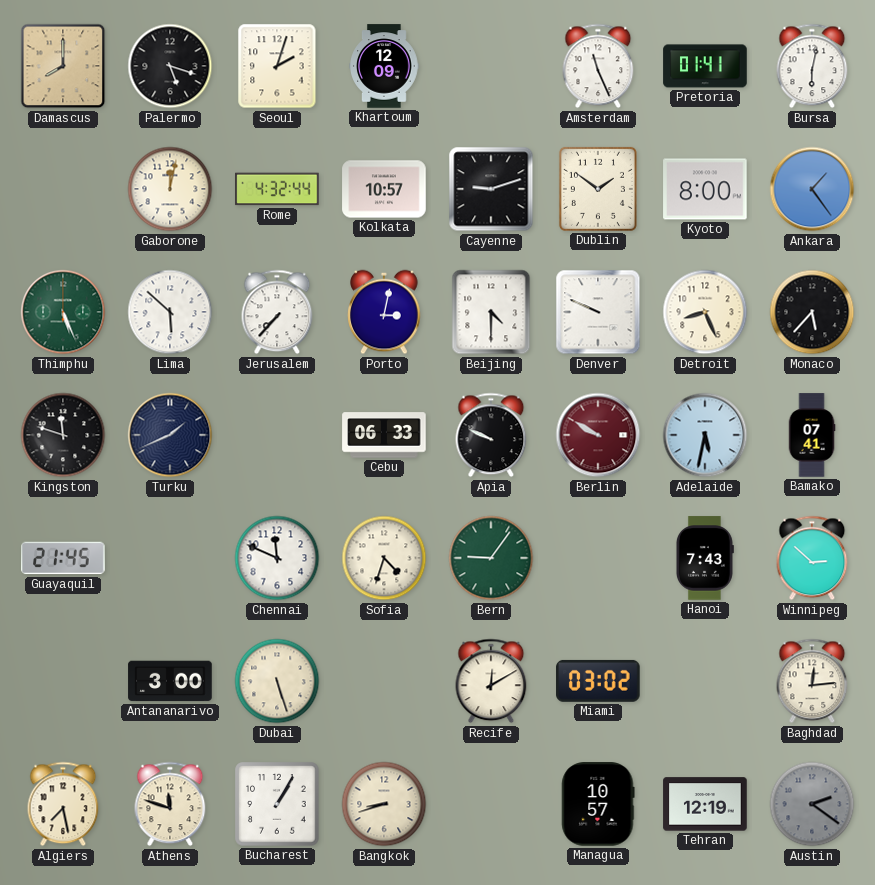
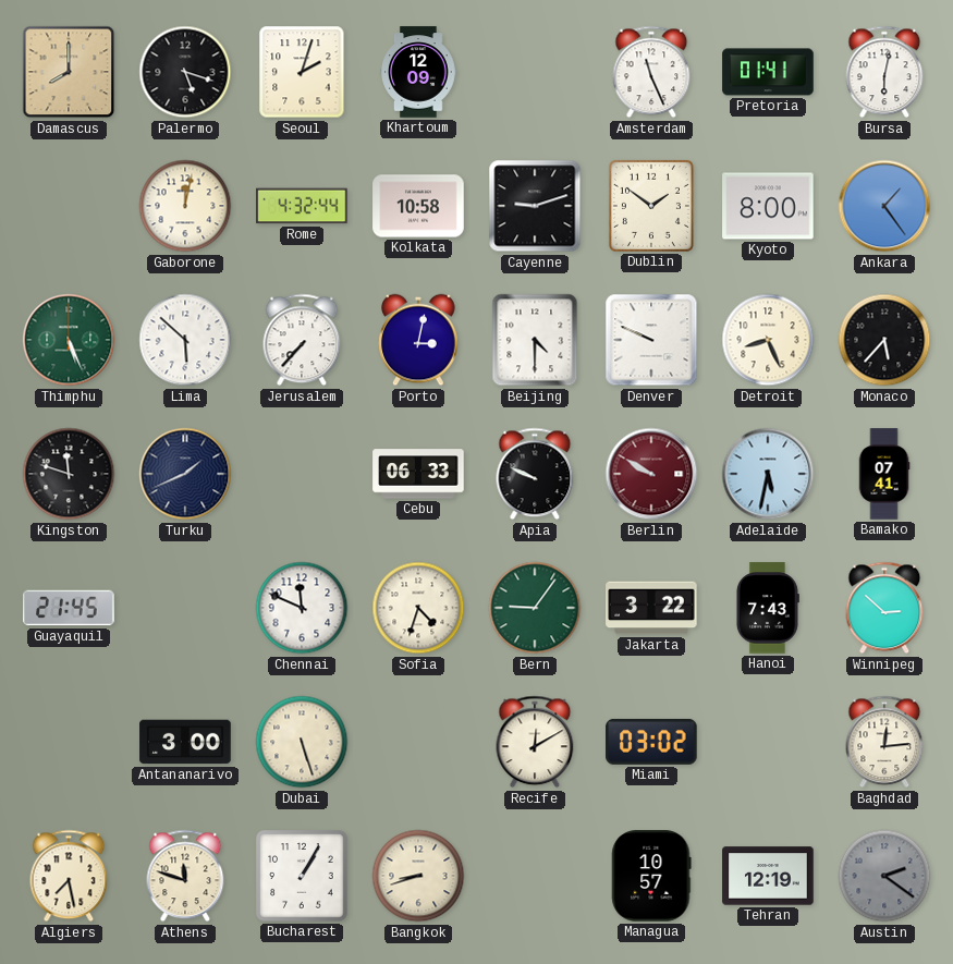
Kolkata: 10:57 -> 10:58 (418, 206)
Jakarta: none -> 3:22 (651, 608)
